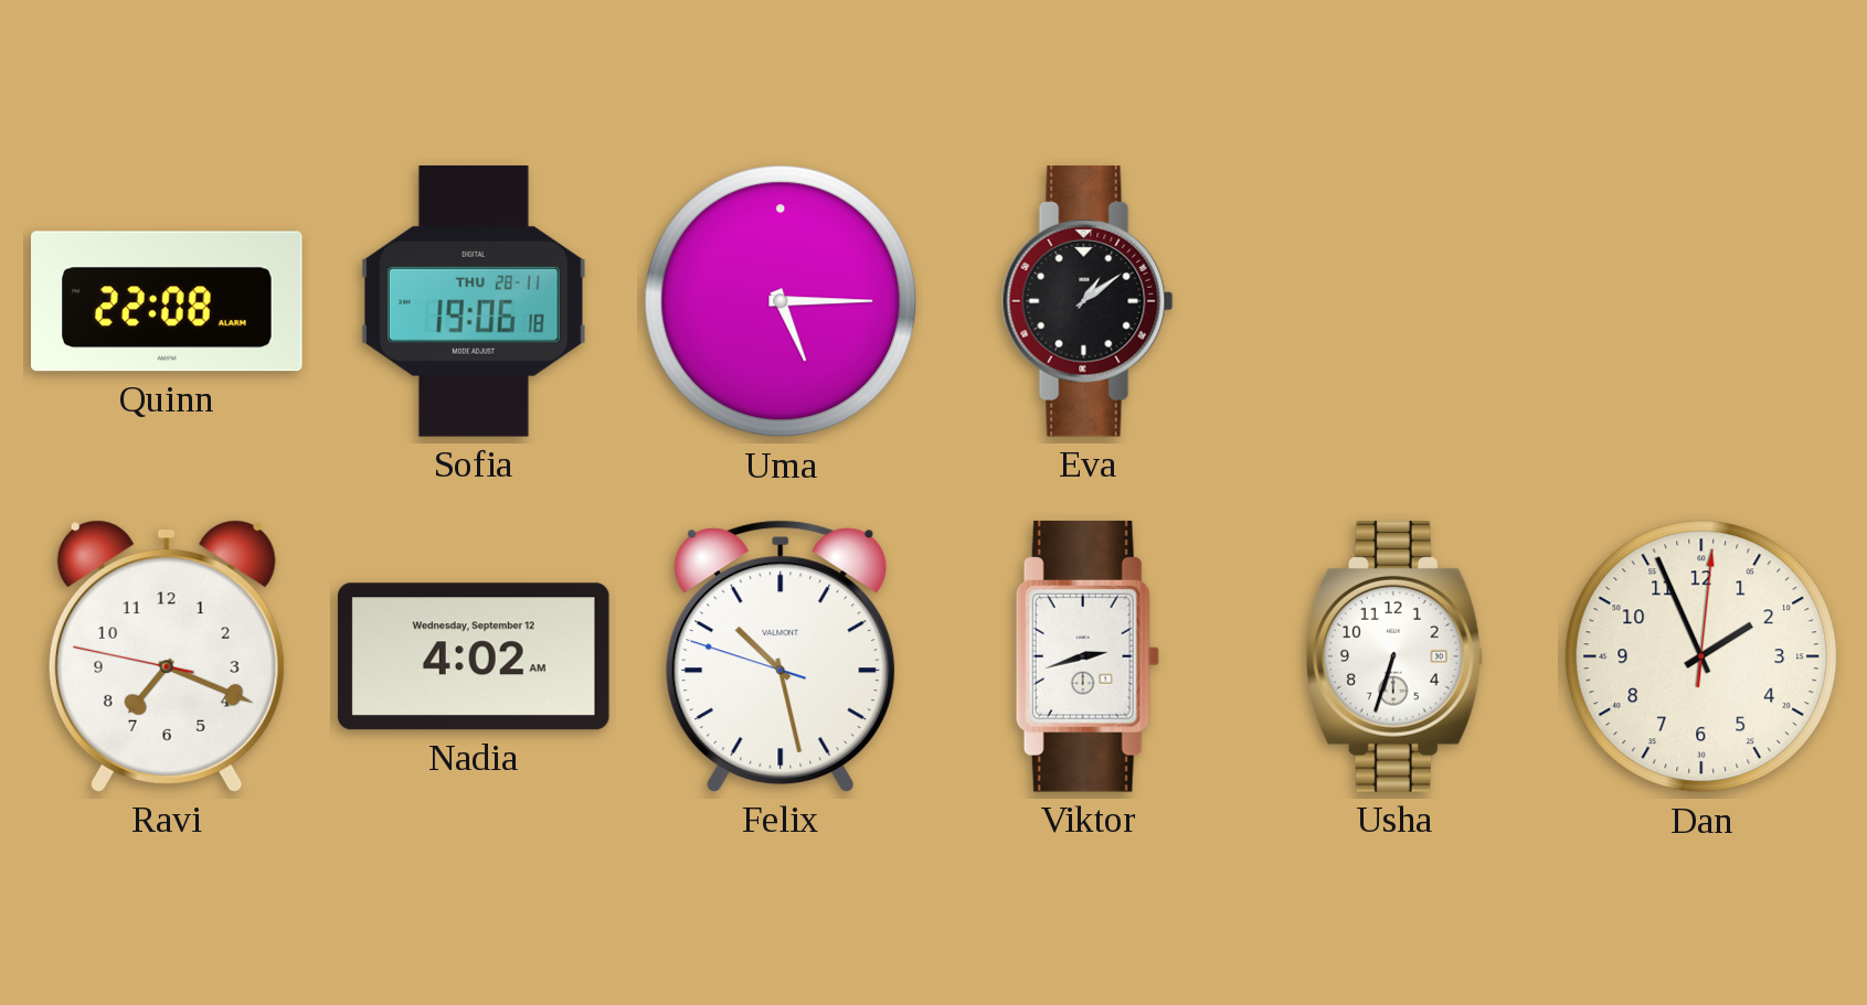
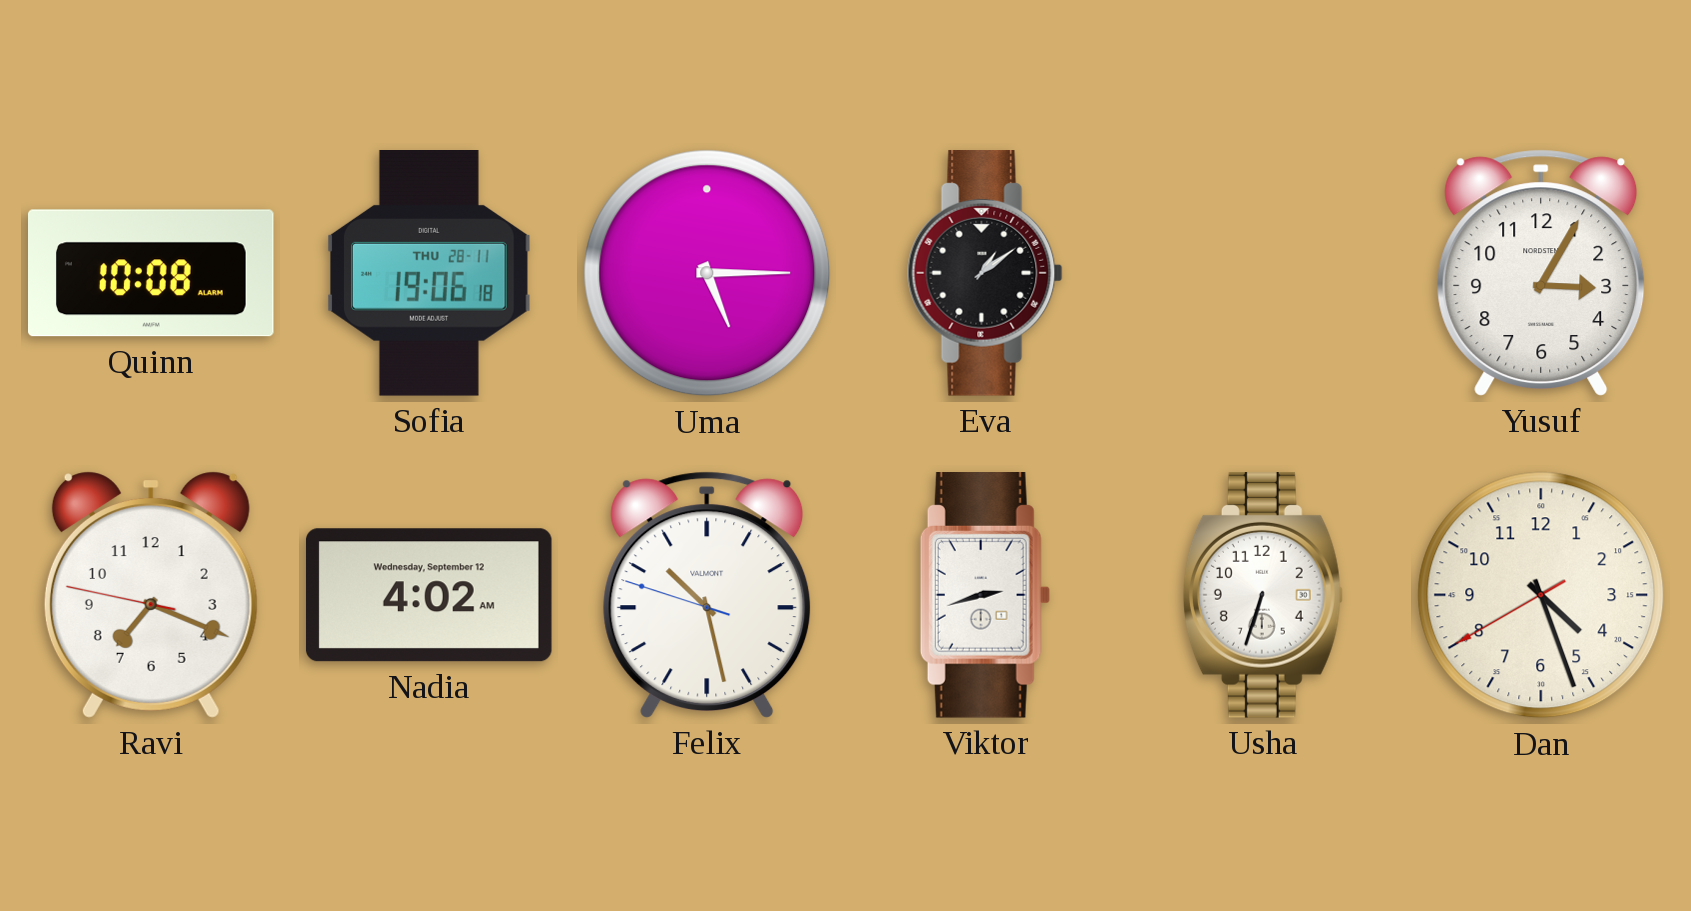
Quinn: 22:08 -> 10:08 (152, 273)
Yusuf: none -> 3:05 (1541, 273)
Dan: 1:56 -> 4:26 (1541, 595)
